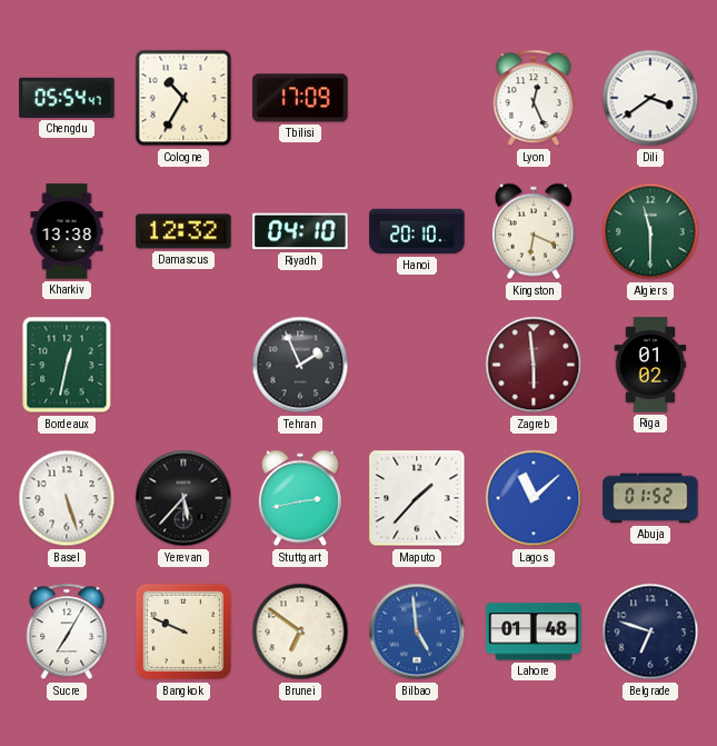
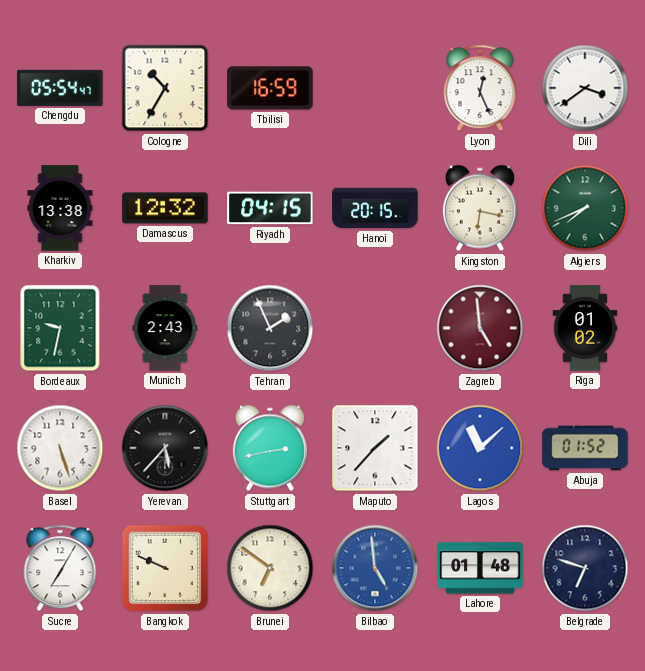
Tbilisi: 17:09 -> 16:59 (270, 88)
Riyadh: 04:10 -> 04:15 (270, 208)
Hanoi: 20:10 -> 20:15 (375, 208)
Kingston: 6:19 -> 6:17 (480, 208)
Algiers: 11:30 -> 7:41 (585, 208)
Bordeaux: 12:32 -> 9:32 (60, 328)
Munich: none -> 2:43 (165, 328)
Zagreb: 5:59 -> 4:59 (480, 328)
